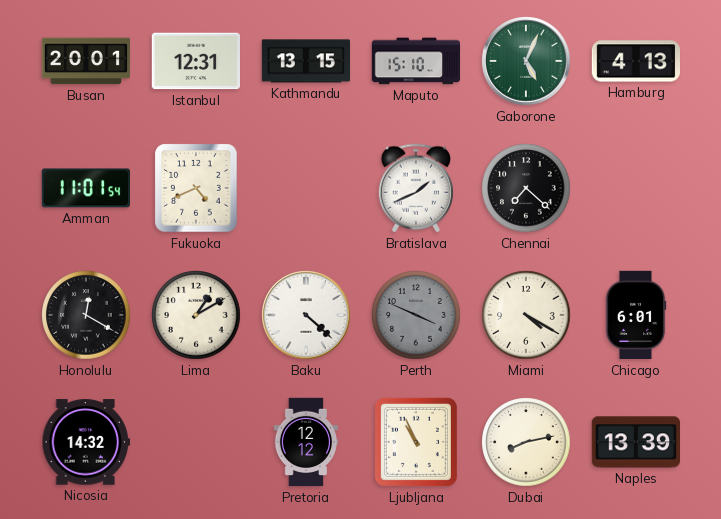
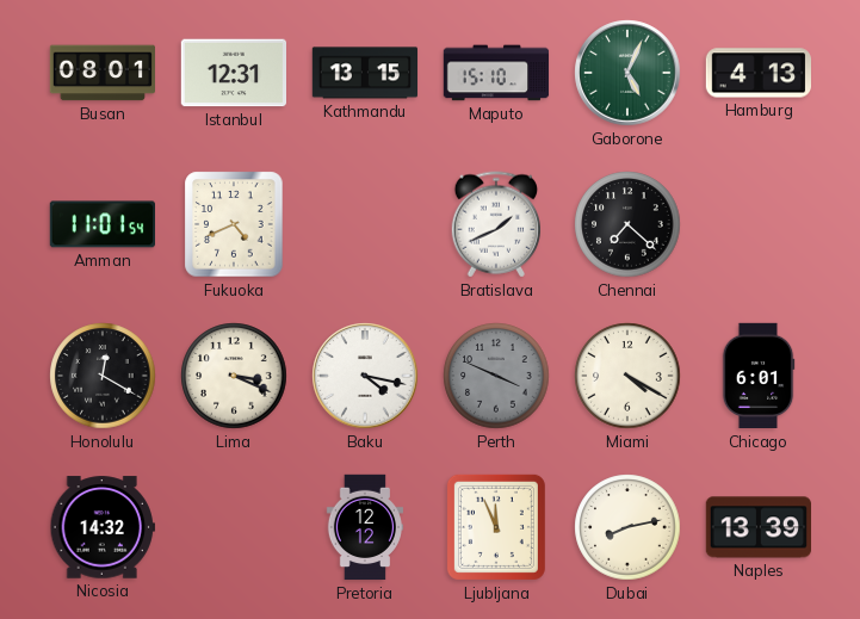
Busan: 20:01 -> 08:01 (101, 73)
Lima: 1:10 -> 3:19 (234, 376)
Baku: 4:22 -> 4:17 (365, 376)
Ljubljana: 10:56 -> 11:56 (496, 527)
